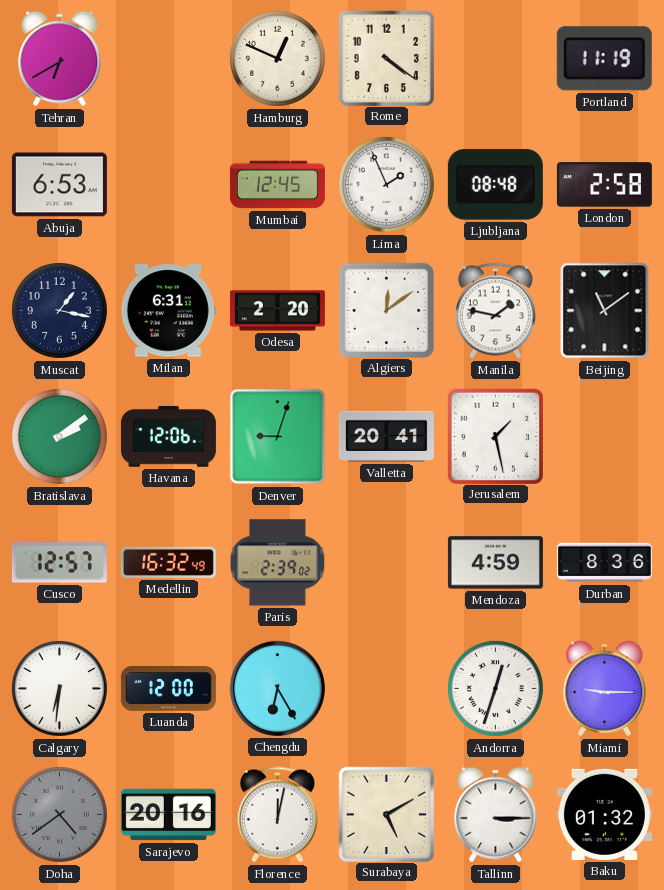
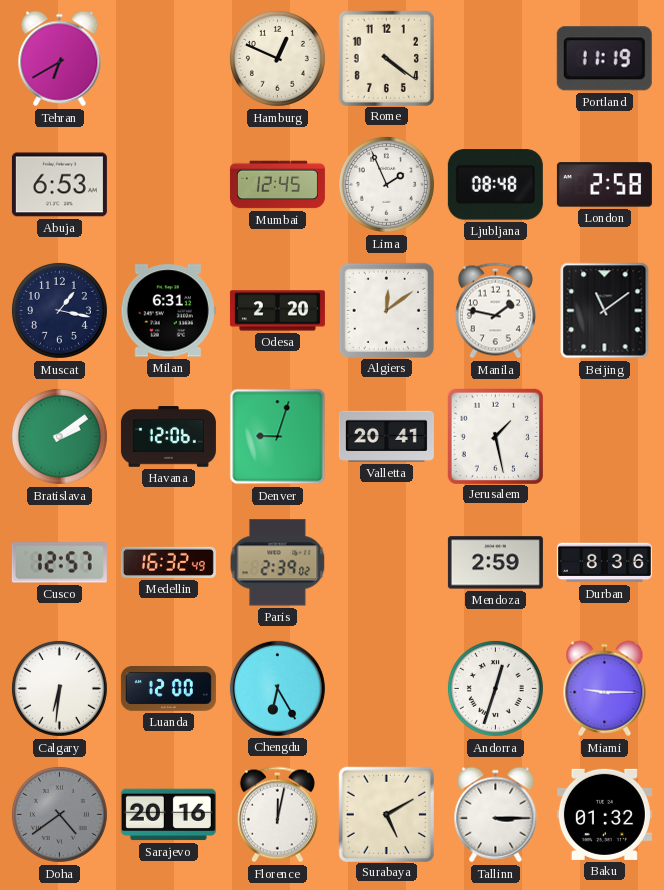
Mendoza: 4:59 -> 2:59 (495, 563)
